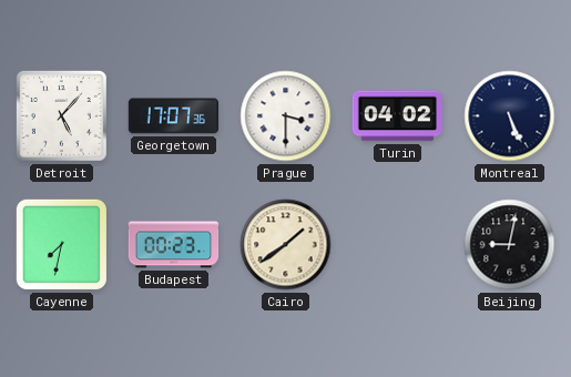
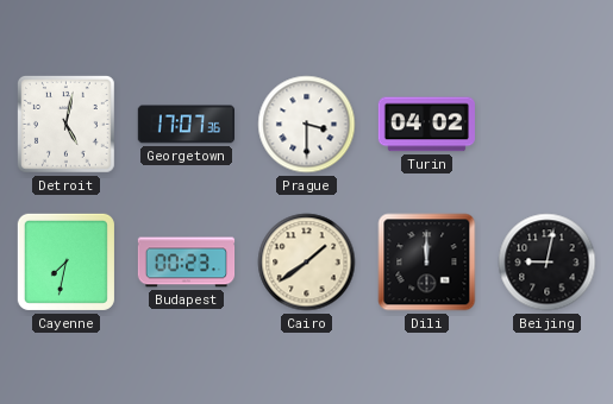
Detroit: 5:07 -> 5:02 (65, 124)
Montreal: 5:26 -> none (510, 116)
Dili: none -> 12:00 (427, 263)
